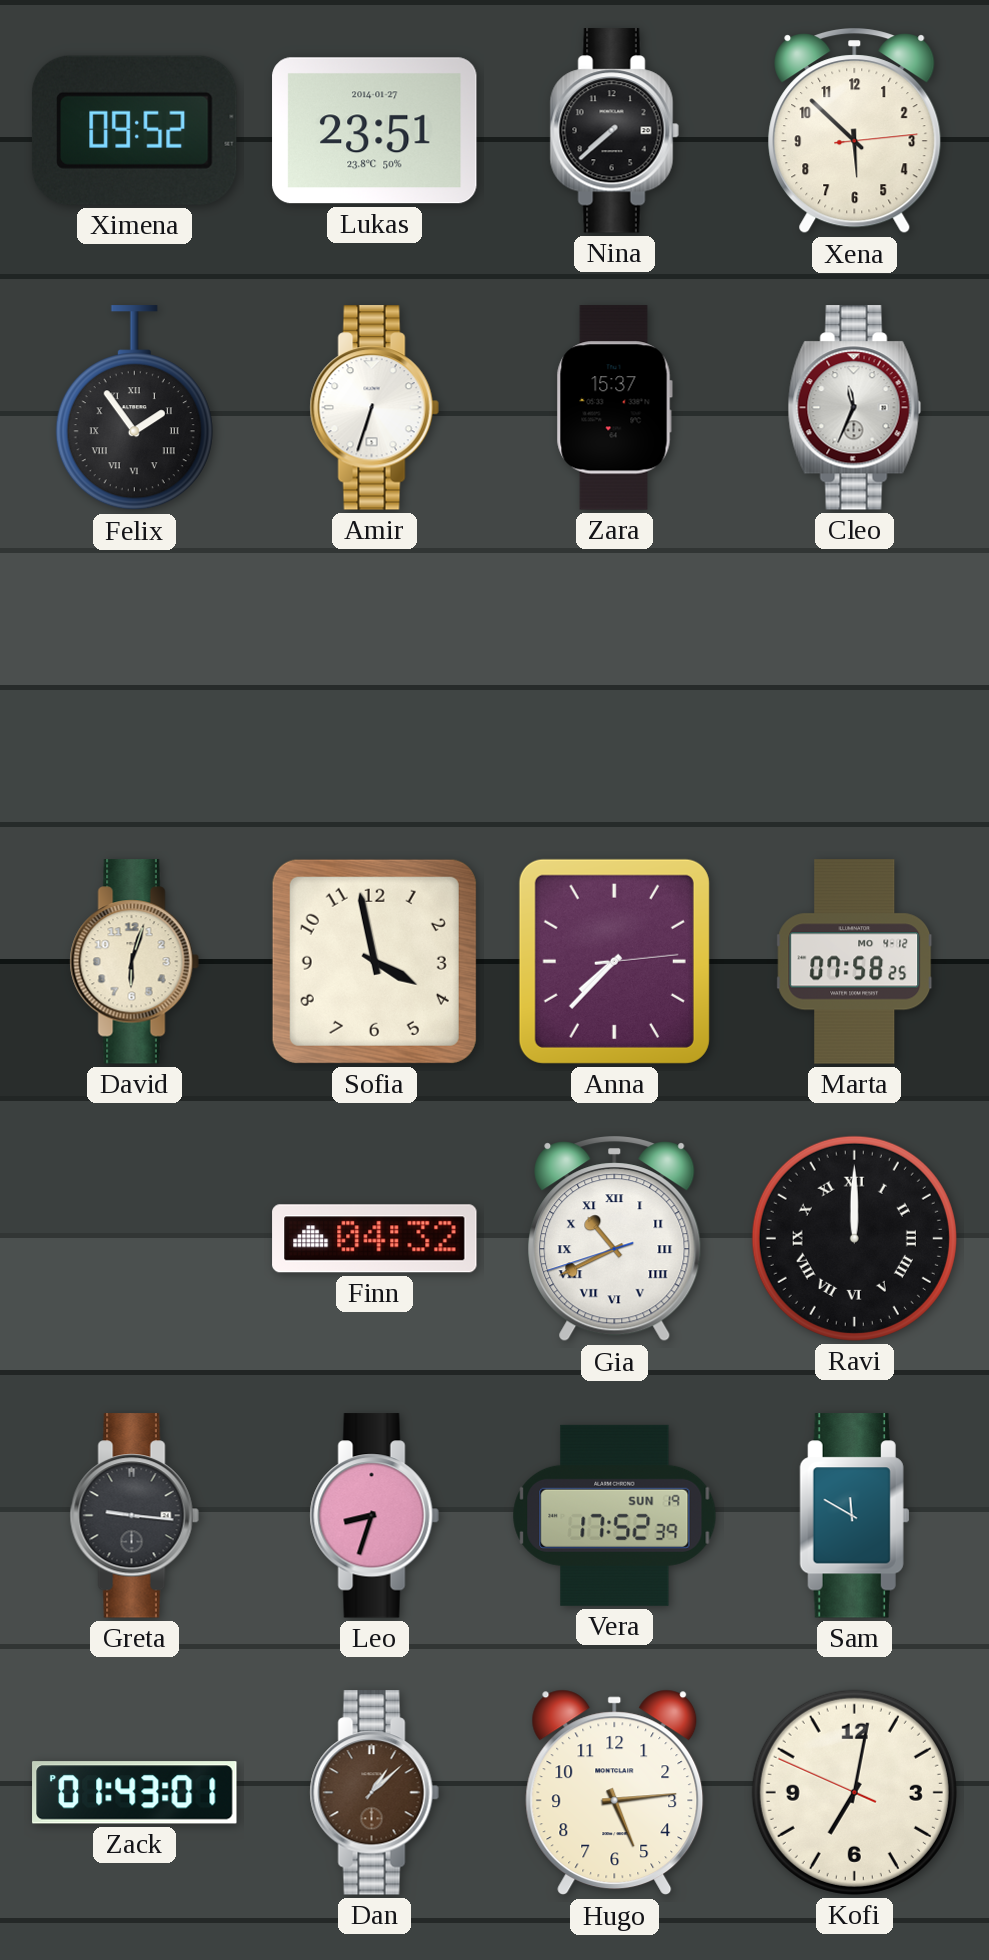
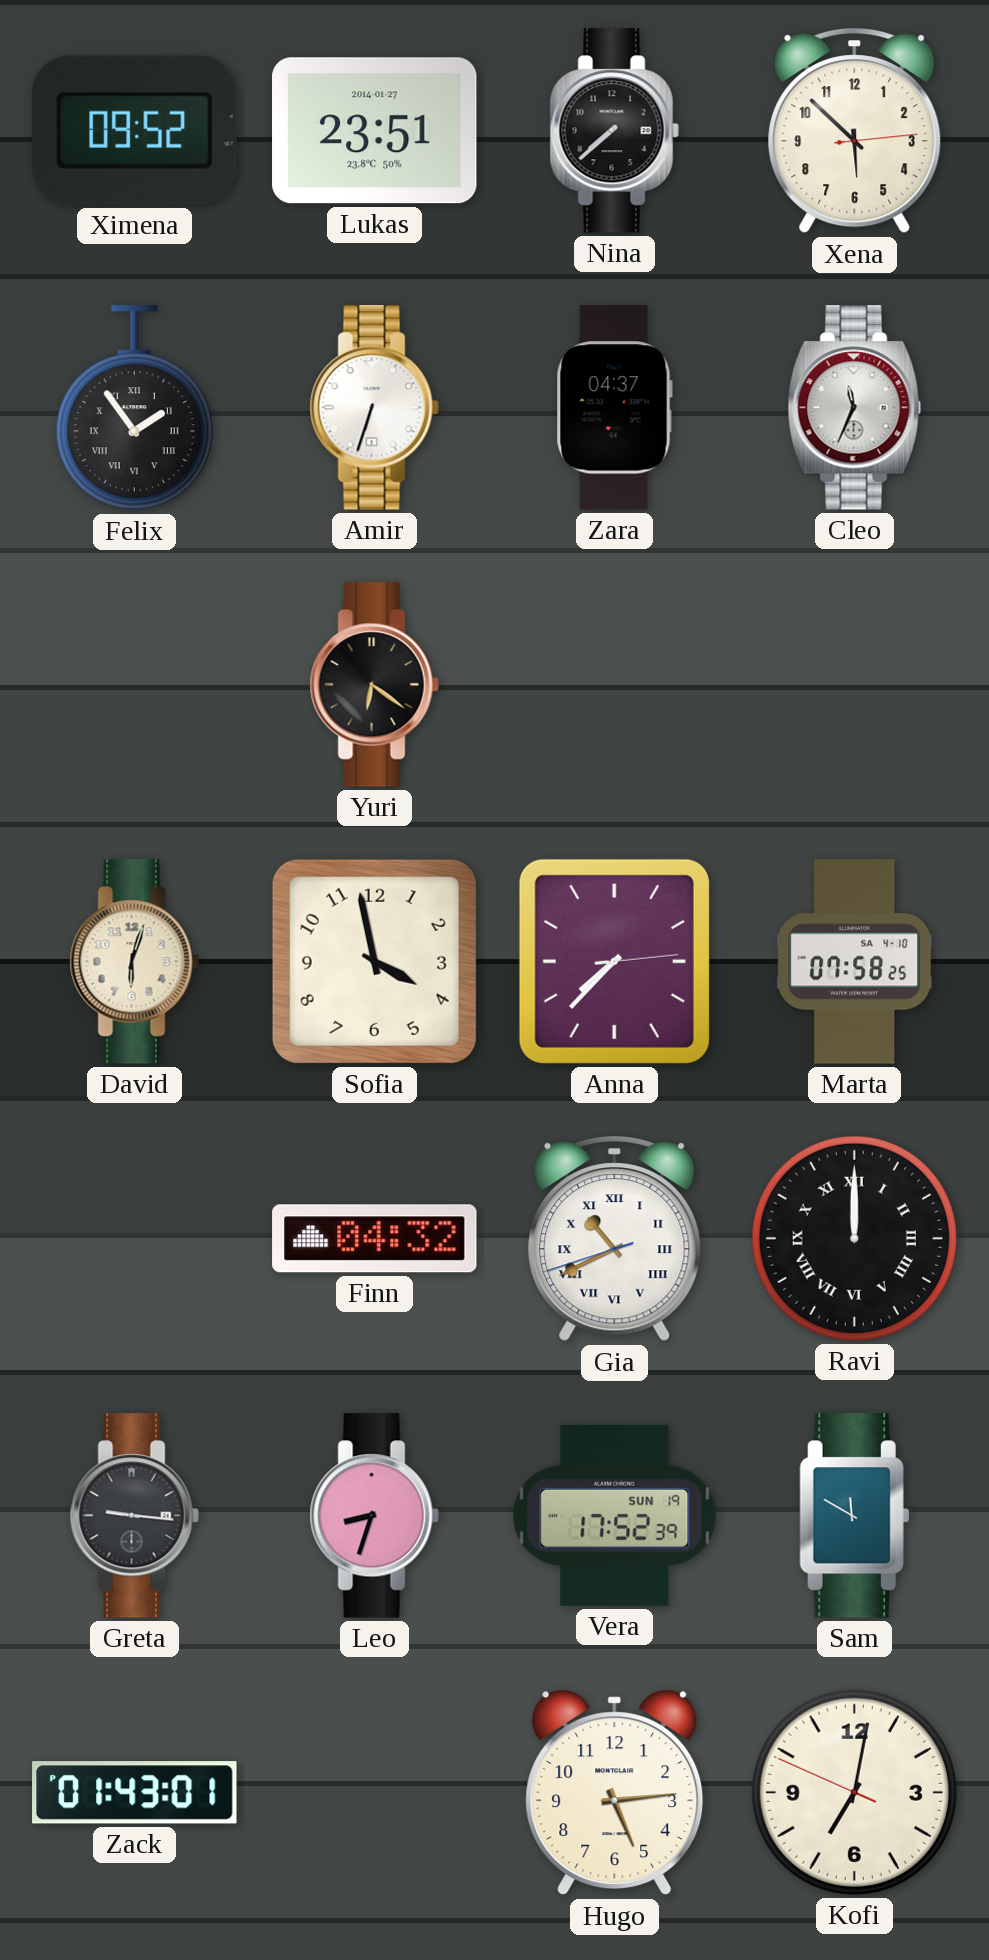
Zara: 15:37 -> 04:37 (614, 408)
Yuri: none -> 6:21 (374, 685)
Marta date: MO 4-12 -> SA 4-10 (855, 962)
Dan: 1:08 -> none (374, 1793)
